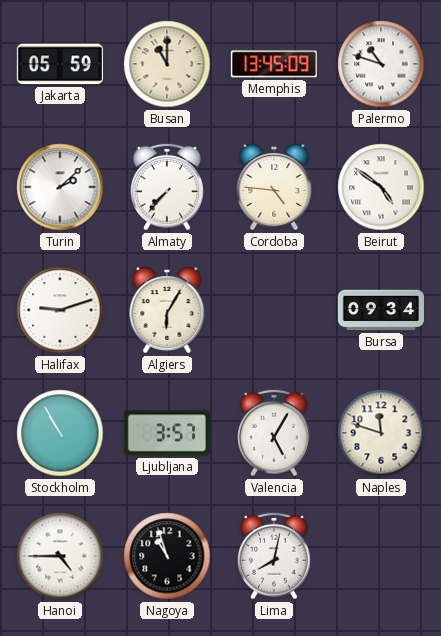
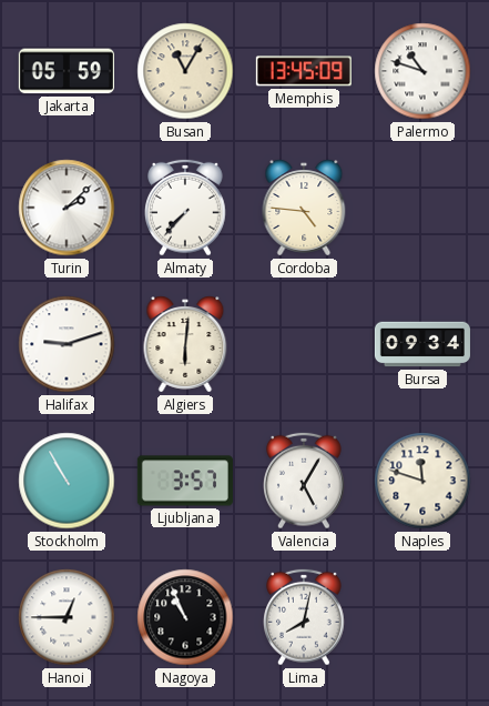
Busan: 11:00 -> 11:05 (185, 71)
Beirut: 4:51 -> none (381, 187)
Algiers: 6:05 -> 6:01 (185, 344)
Hanoi: 4:45 -> 12:45 (67, 617)
Nagoya: 10:57 -> 10:56 (185, 617)
